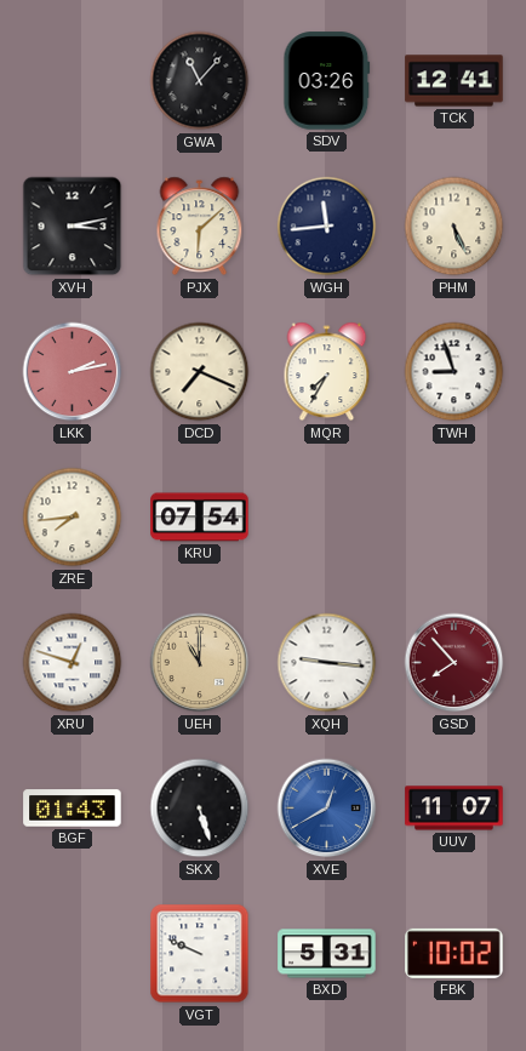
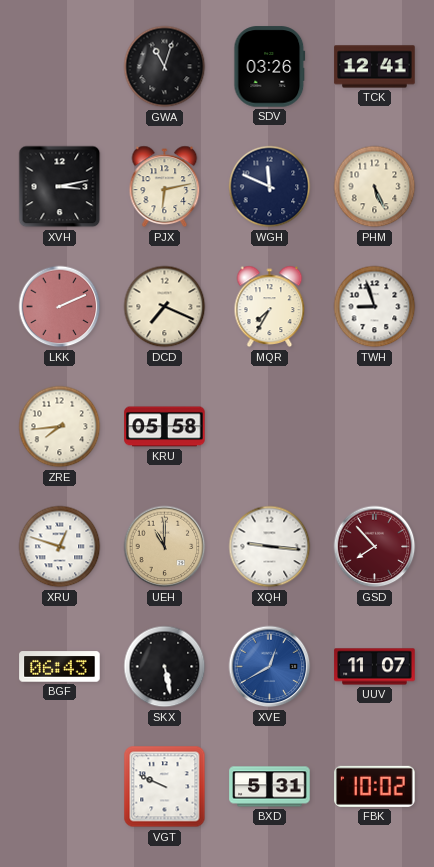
GWA: 11:07 -> 11:03 (165, 67)
PJX: 6:08 -> 6:13 (165, 187)
WGH: 11:44 -> 11:49 (270, 187)
LKK: 2:13 -> 2:11 (60, 307)
KRU: 07:54 -> 05:58 (165, 427)
BGF: 01:43 -> 06:43 (60, 667)
SKX: 5:27 -> 5:28 (165, 667)
